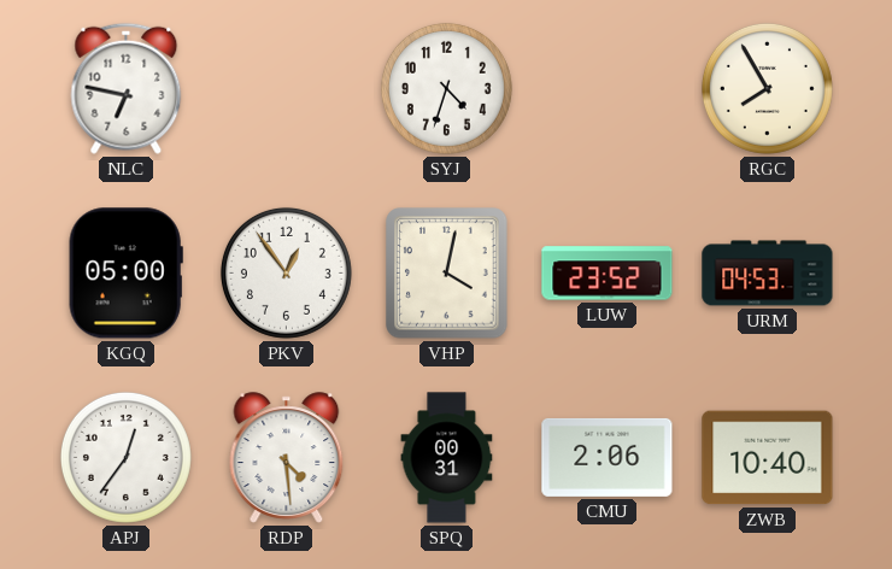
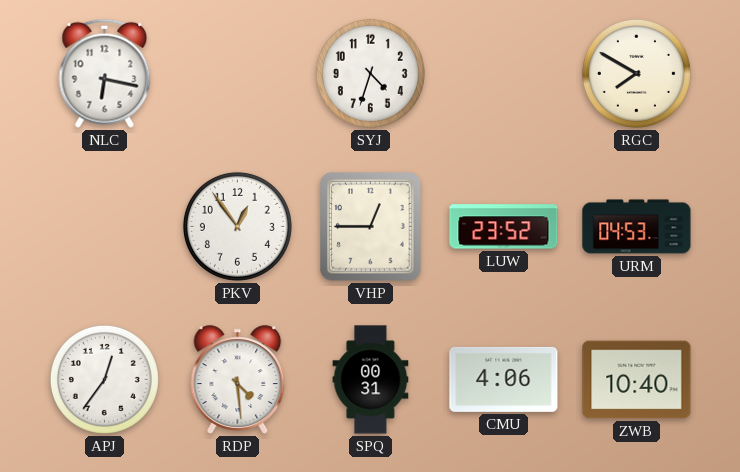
NLC: 6:47 -> 6:17 (105, 73)
RGC: 7:55 -> 7:50 (636, 73)
KGQ: 05:00 -> none (125, 274)
VHP: 4:02 -> 12:45 (371, 227)
CMU: 2:06 -> 4:06 (504, 379)
